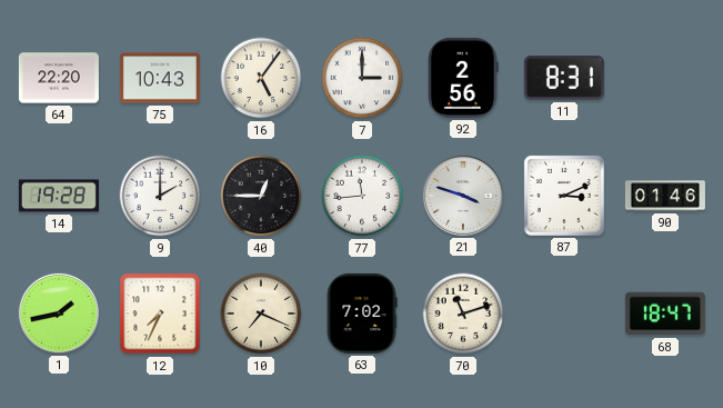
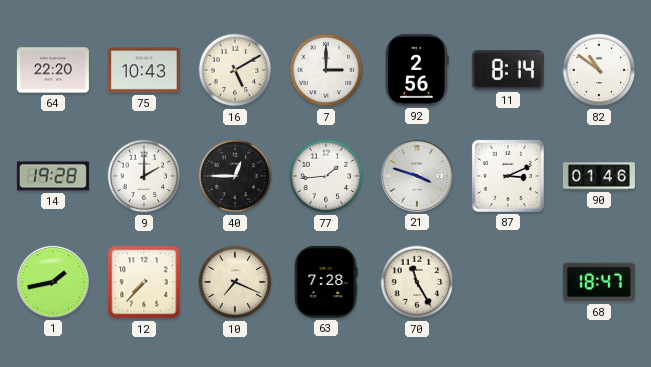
16: 5:06 -> 5:10 (235, 70)
11: 8:31 -> 8:14 (508, 70)
82: none -> 10:51 (599, 70)
77: 11:44 -> 1:44 (326, 176)
12: 7:34 -> 7:37 (144, 282)
63: 7:02 -> 7:28 (326, 282)
70: 11:12 -> 11:25 (417, 282)
